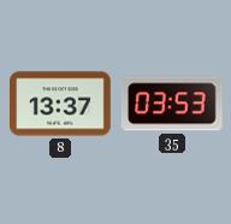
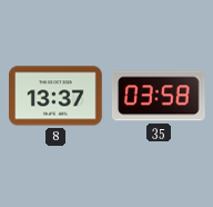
35: 03:53 -> 03:58 (159, 96)
